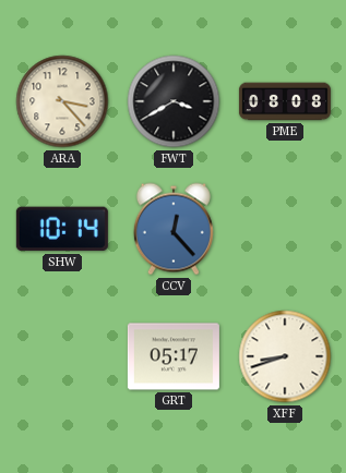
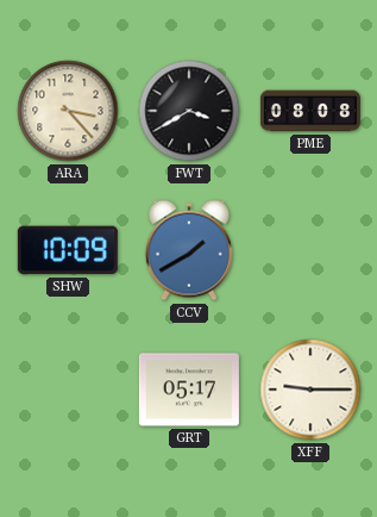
SHW: 10:14 -> 10:09 (68, 250)
CCV: 12:23 -> 1:40 (189, 250)
XFF: 8:42 -> 9:15 (310, 390)
